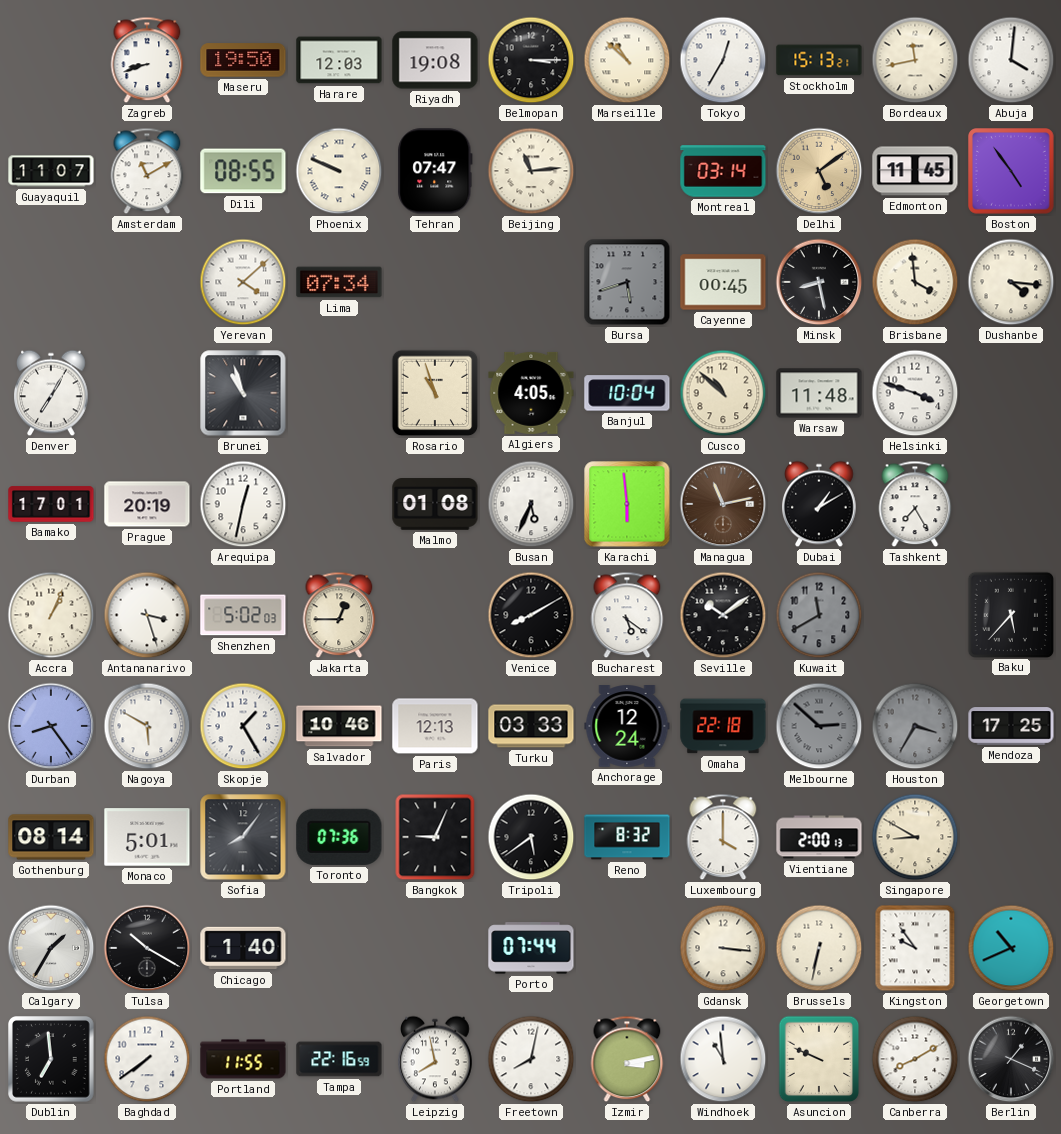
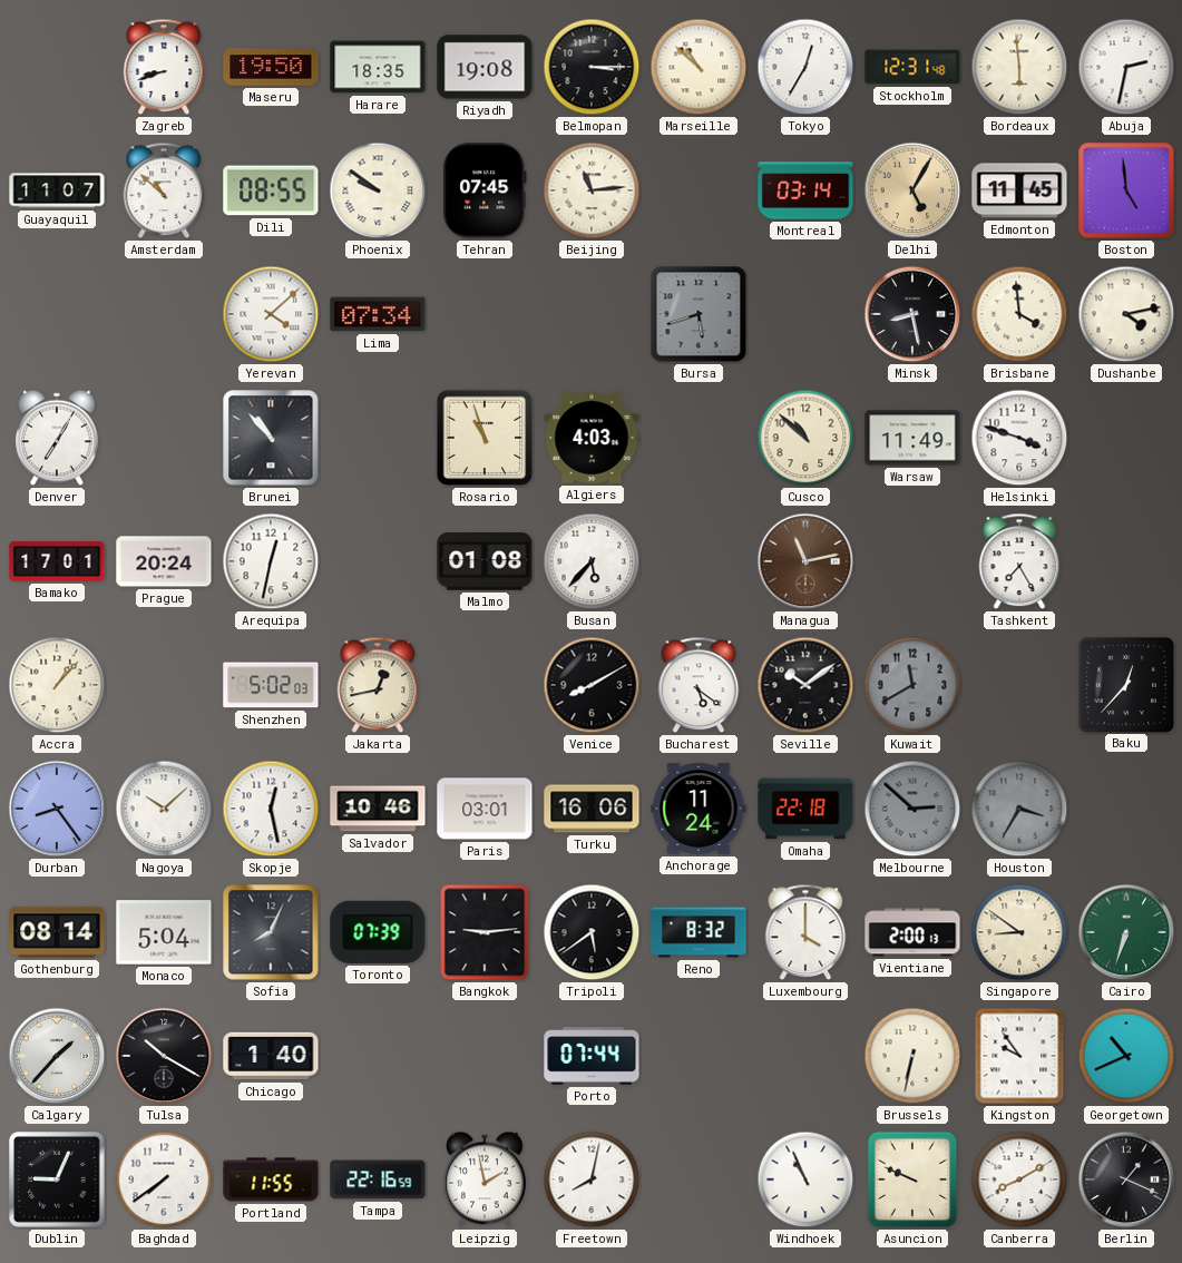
Harare: 12:03 -> 18:35 (378, 67)
Stockholm: 15:13 -> 12:31 (912, 67)
Bordeaux: 11:43 -> 5:59 (1019, 67)
Abuja: 4:01 -> 2:32 (1126, 67)
Amsterdam: 11:10 -> 10:52 (164, 190)
Phoenix: 9:49 -> 9:51 (378, 190)
Tehran: 07:47 -> 07:45 (485, 190)
Delhi: 5:09 -> 5:05 (912, 190)
Boston: 4:54 -> 4:59 (1126, 190)
Cayenne: 00:45 -> none (723, 282)
Dushanbe: 4:16 -> 4:13 (1126, 314)
Brunei: 10:57 -> 10:53 (271, 438)
Algiers: 4:05 -> 4:03 (592, 438)
Banjul: 10:04 -> none (627, 393)
Warsaw: 11:48 -> 11:49 (912, 438)
Prague: 20:19 -> 20:24 (164, 561)
Busan: 5:34 -> 5:37 (592, 561)
Karachi: 5:59 -> none (627, 504)
Dubai: 1:10 -> none (820, 504)
Accra: 1:04 -> 1:07 (57, 685)
Antananarivo: 3:27 -> none (147, 615)
Jakarta: 12:45 -> 12:43 (378, 685)
Baku: 5:37 -> 12:37 (1125, 684)
Nagoya: 5:50 -> 10:08 (164, 809)
Skopje: 1:25 -> 12:28 (271, 809)
Paris: 12:13 -> 03:01 (485, 809)
Turku: 03:33 -> 16:06 (592, 809)
Anchorage: 12:24 -> 11:24 (699, 809)
Mendoza: 17:25 -> none (1011, 726)
Monaco: 5:01 -> 5:04 (164, 932)
Sofia: 8:06 -> 8:04 (271, 932)
Toronto: 07:36 -> 07:39 (378, 932)
Bangkok: 9:04 -> 9:14 (485, 932)
Singapore: 8:50 -> 8:51 (1019, 932)
Cairo: none -> 6:33 (1126, 932)
Calgary: 1:35 -> 1:37 (57, 1056)
Gdansk: 3:16 -> none (723, 948)
Dublin: 6:59 -> 9:04 (57, 1179)
Leipzig: 7:58 -> 1:58 (486, 1179)
Izmir: 3:13 -> none (627, 1059)
Windhoek: 10:59 -> 10:56 (805, 1179)
